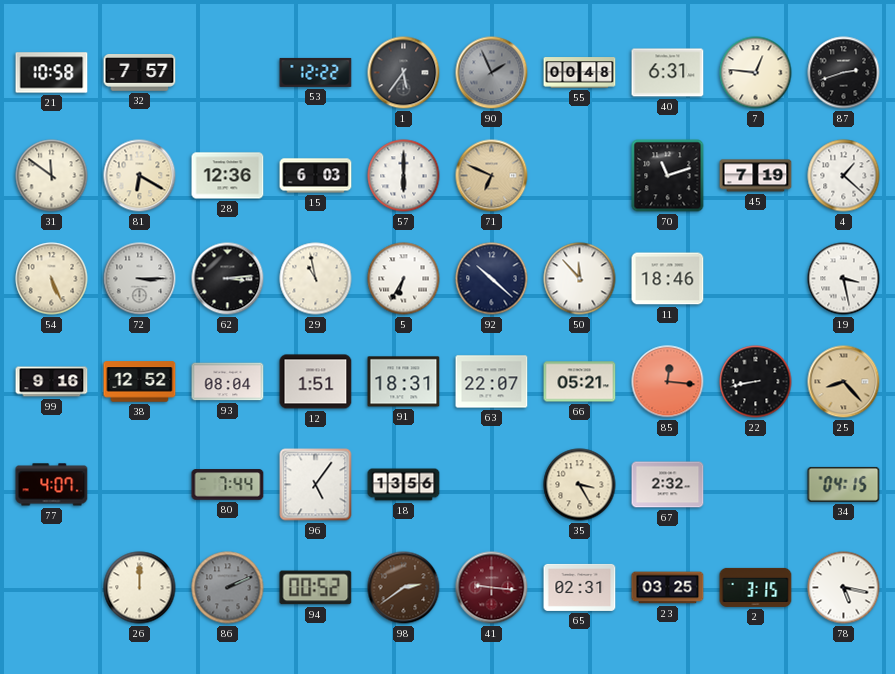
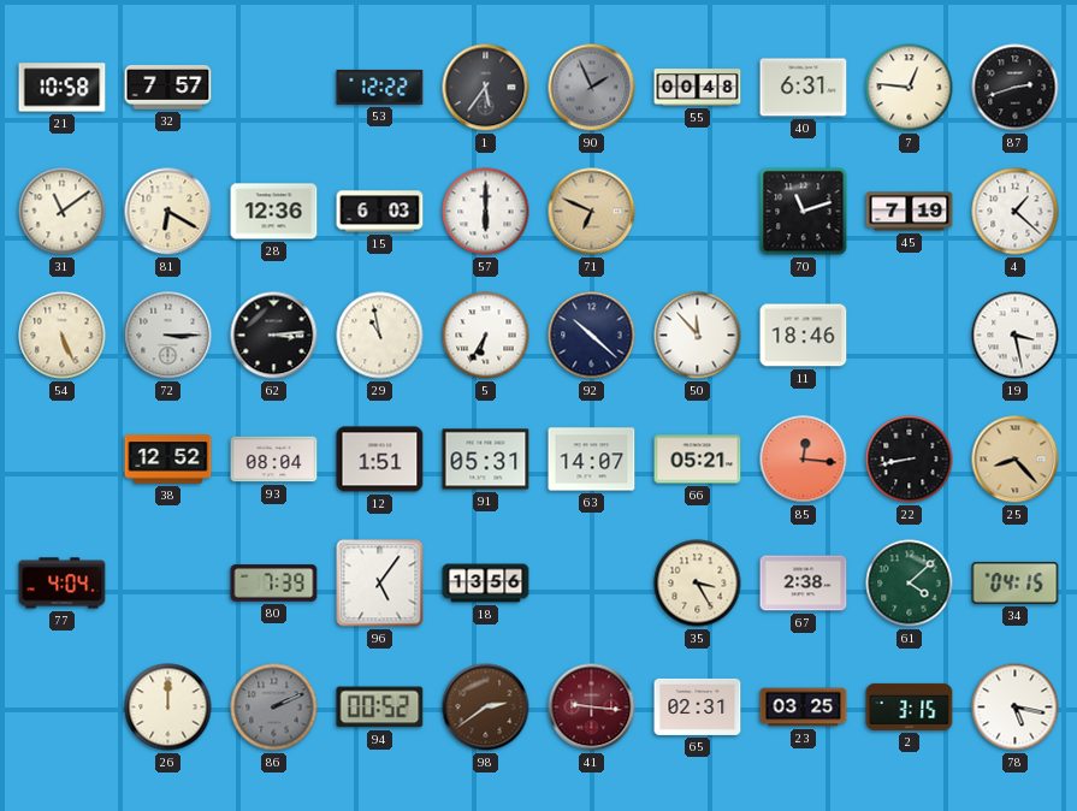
31: 11:51 -> 11:09 (63, 212)
99: 9:16 -> none (52, 382)
91: 18:31 -> 05:31 (486, 460)
63: 22:07 -> 14:07 (592, 460)
77: 4:07 -> 4:04 (63, 584)
80: 7:44 -> 7:39 (274, 584)
67: 2:32 -> 2:38 (804, 584)
61: none -> 4:08 (910, 584)
